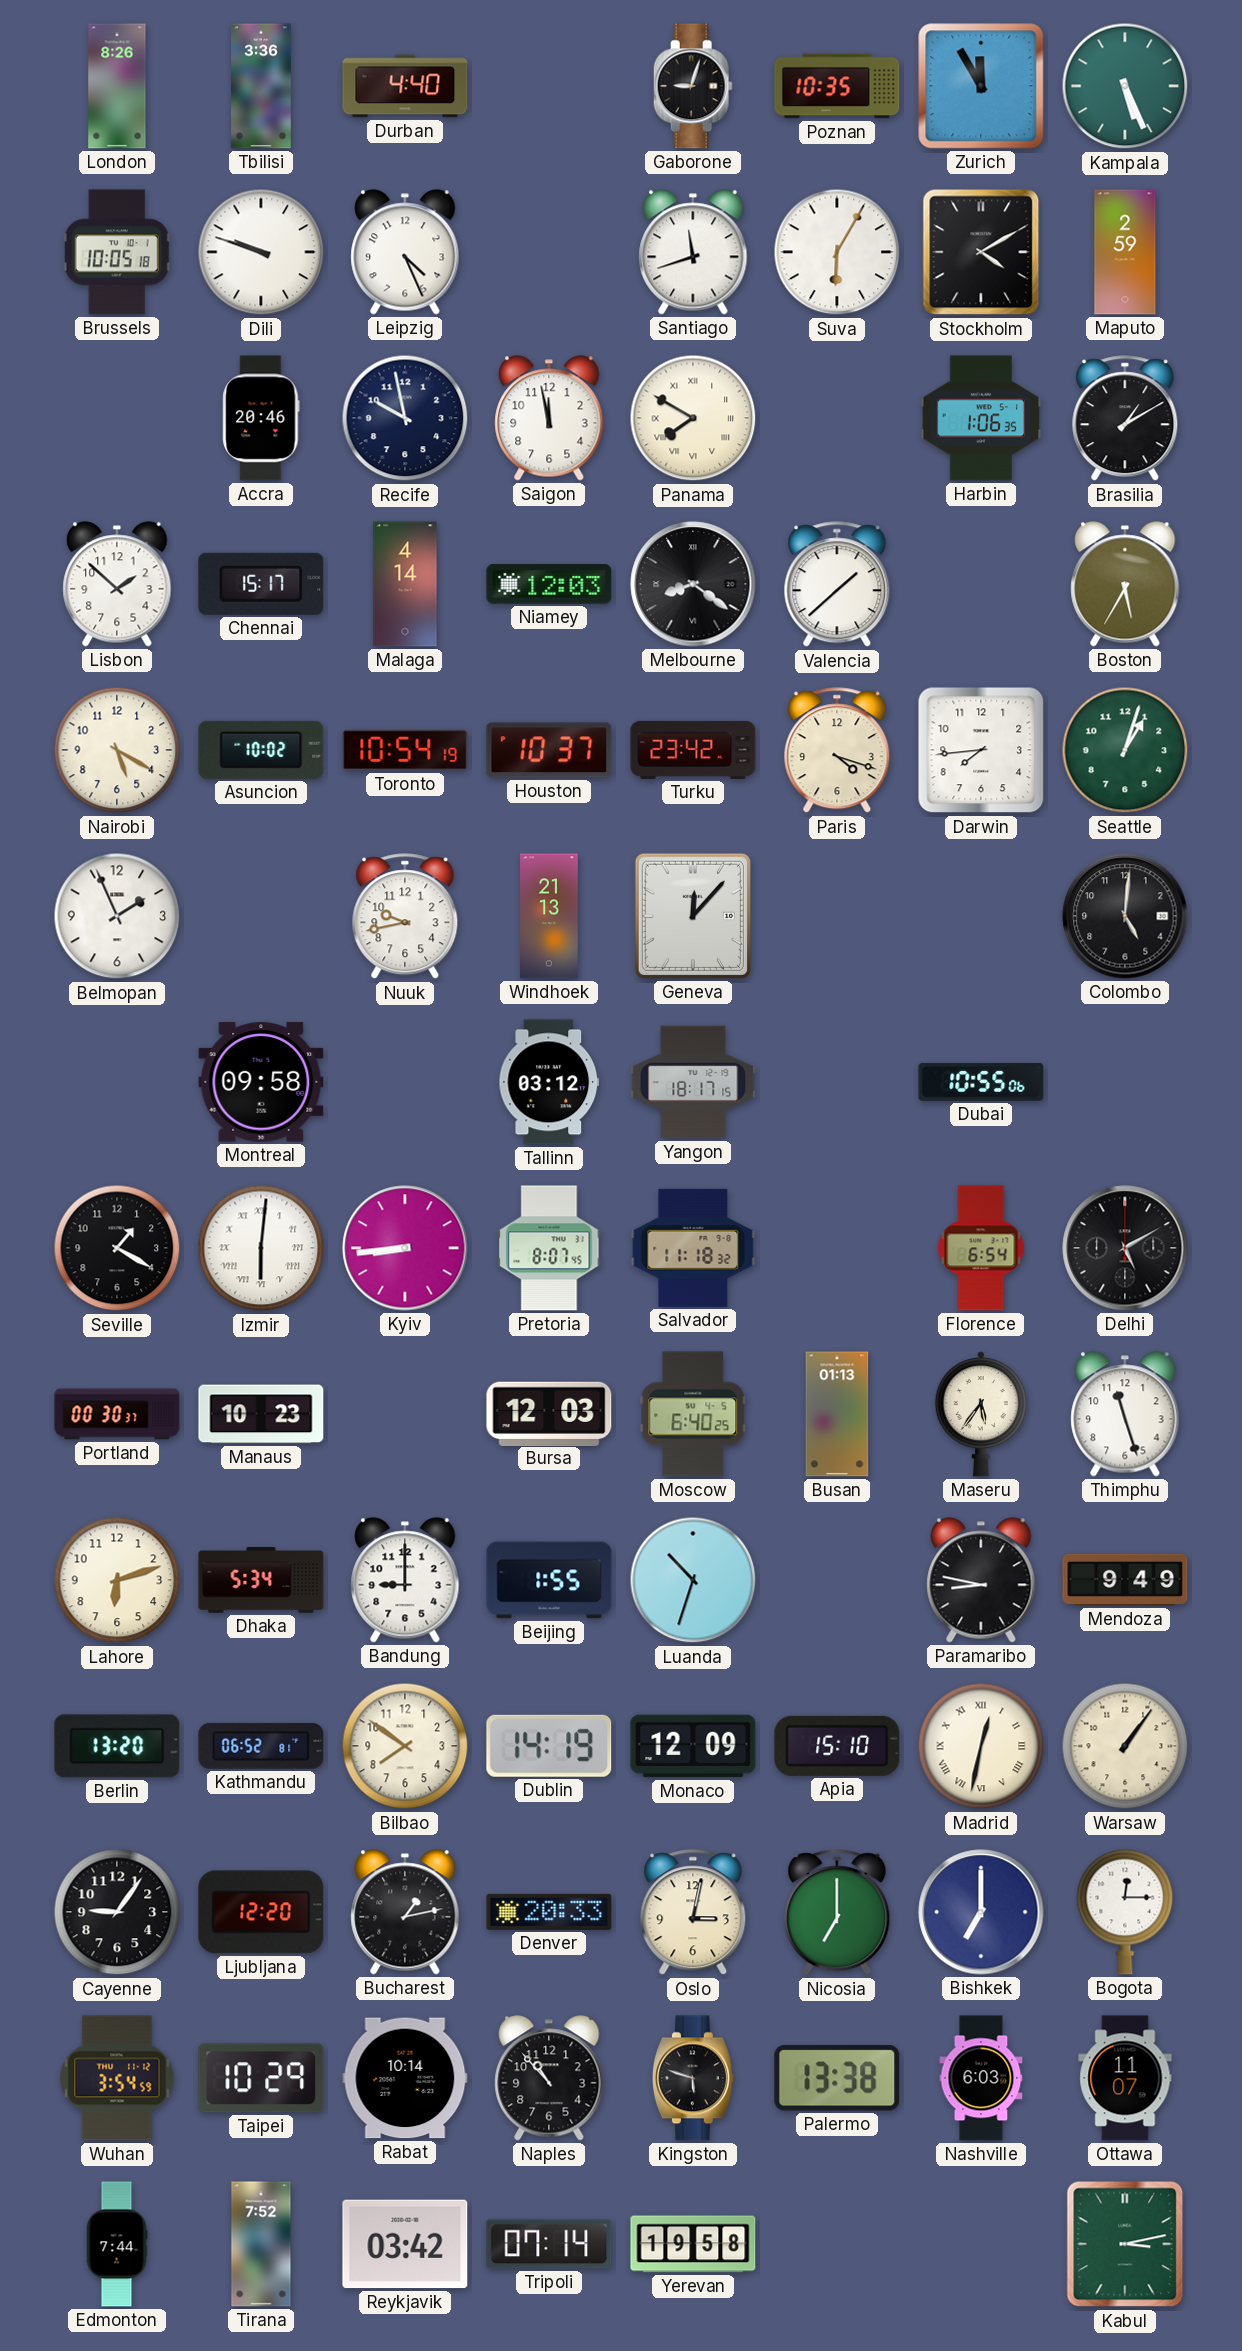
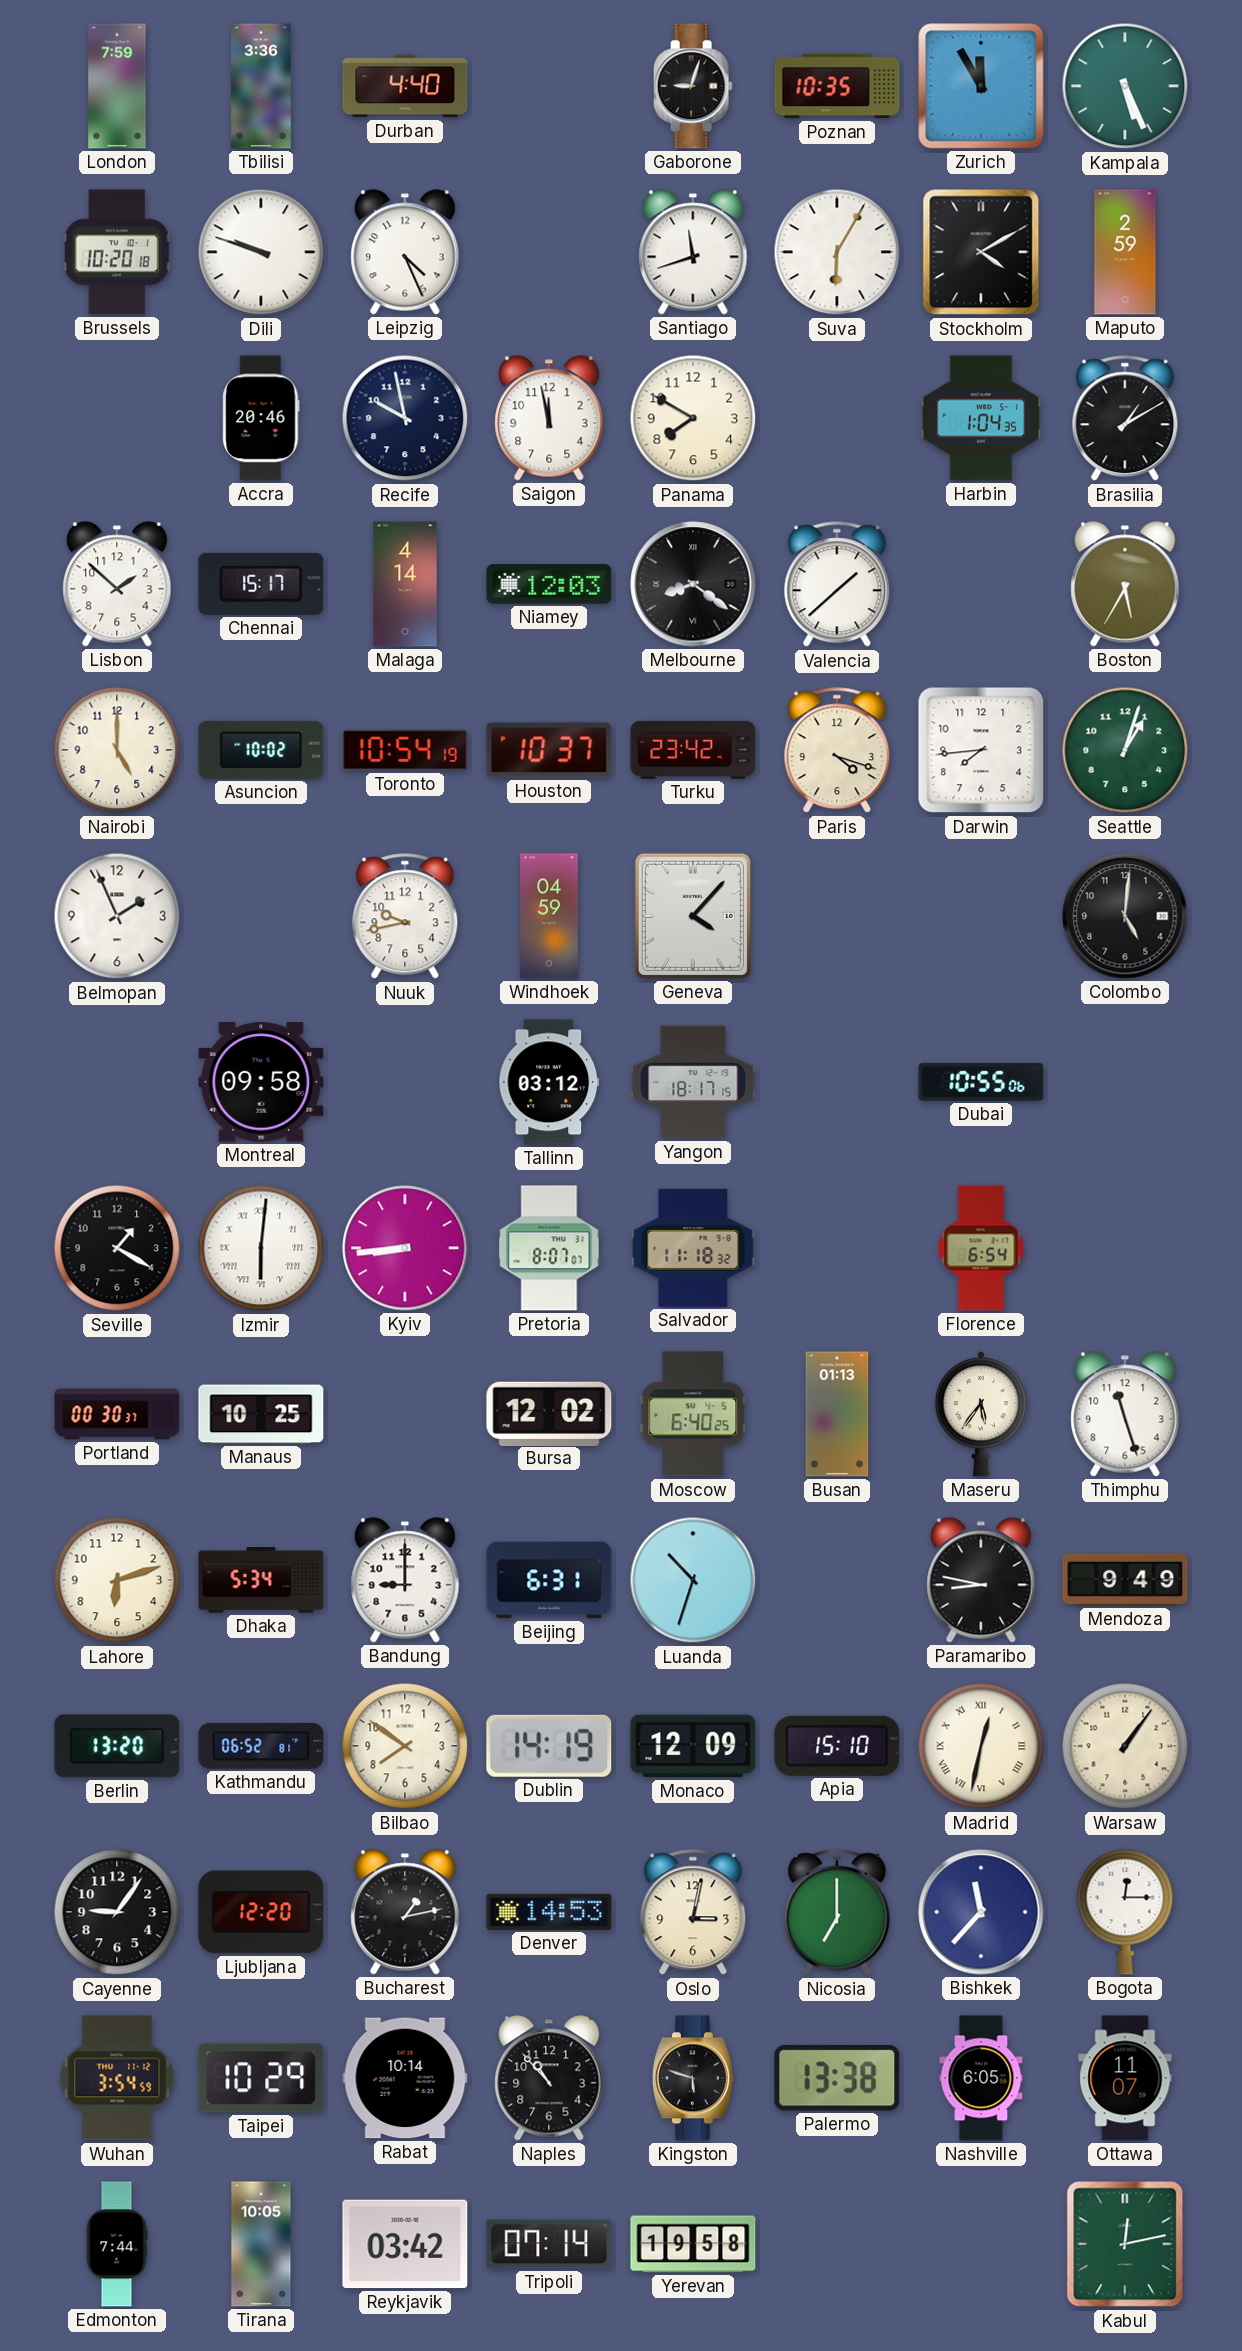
London: 8:26 -> 7:59 (117, 86)
Brussels: 10:05 -> 10:20 (117, 252)
Panama numerals: Roman -> Arabic (693, 418)
Harbin: 1:06 -> 1:04 (981, 418)
Nairobi: 5:20 -> 5:00 (117, 750)
Windhoek: 21:13 -> 04:59 (549, 916)
Geneva: 12:07 -> 4:07 (693, 916)
Pretoria: 8:07:45 -> 8:07:07 (549, 1248)
Delhi: 5:10 -> none (1125, 1248)
Manaus: 10:23 -> 10:25 (261, 1414)
Bursa: 12:03 -> 12:02 (549, 1413)
Beijing: 1:55 -> 6:31 (549, 1580)
Denver: 20:33 -> 14:53 (549, 1912)
Bishkek: 7:00 -> 11:37 (981, 1912)
Nashville: 6:03 -> 6:05 (981, 2078)
Tirana: 7:52 -> 10:05 (261, 2244)
Kabul: 3:13 -> 12:13 (1125, 2244)
